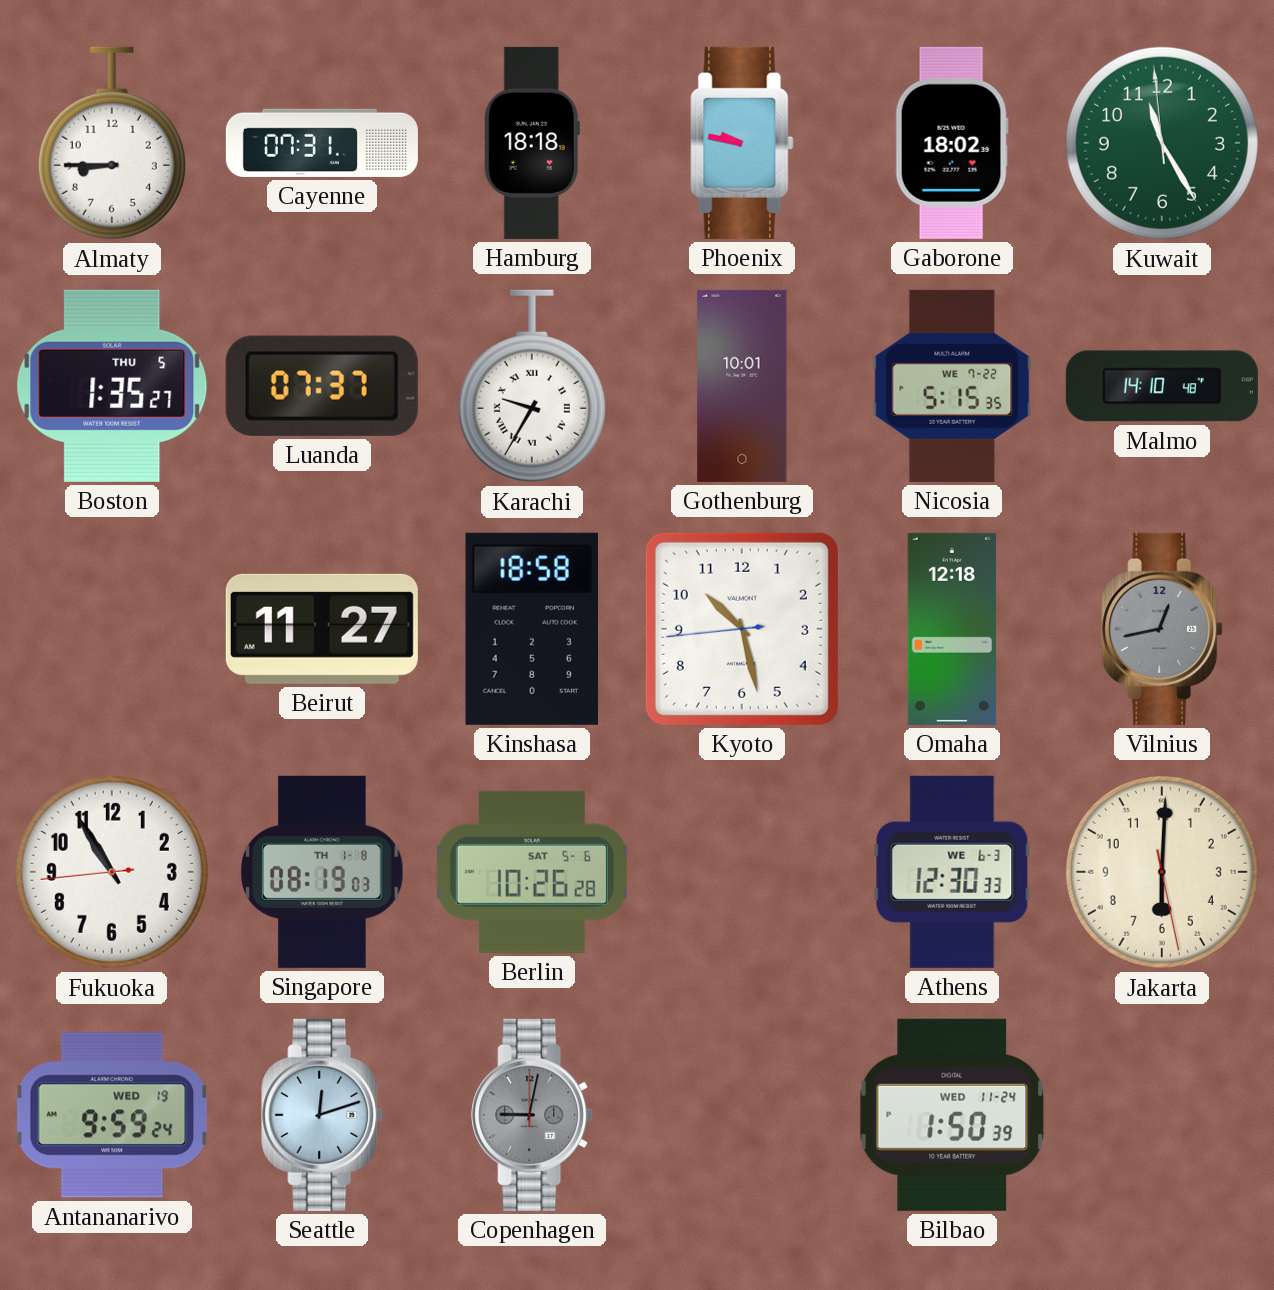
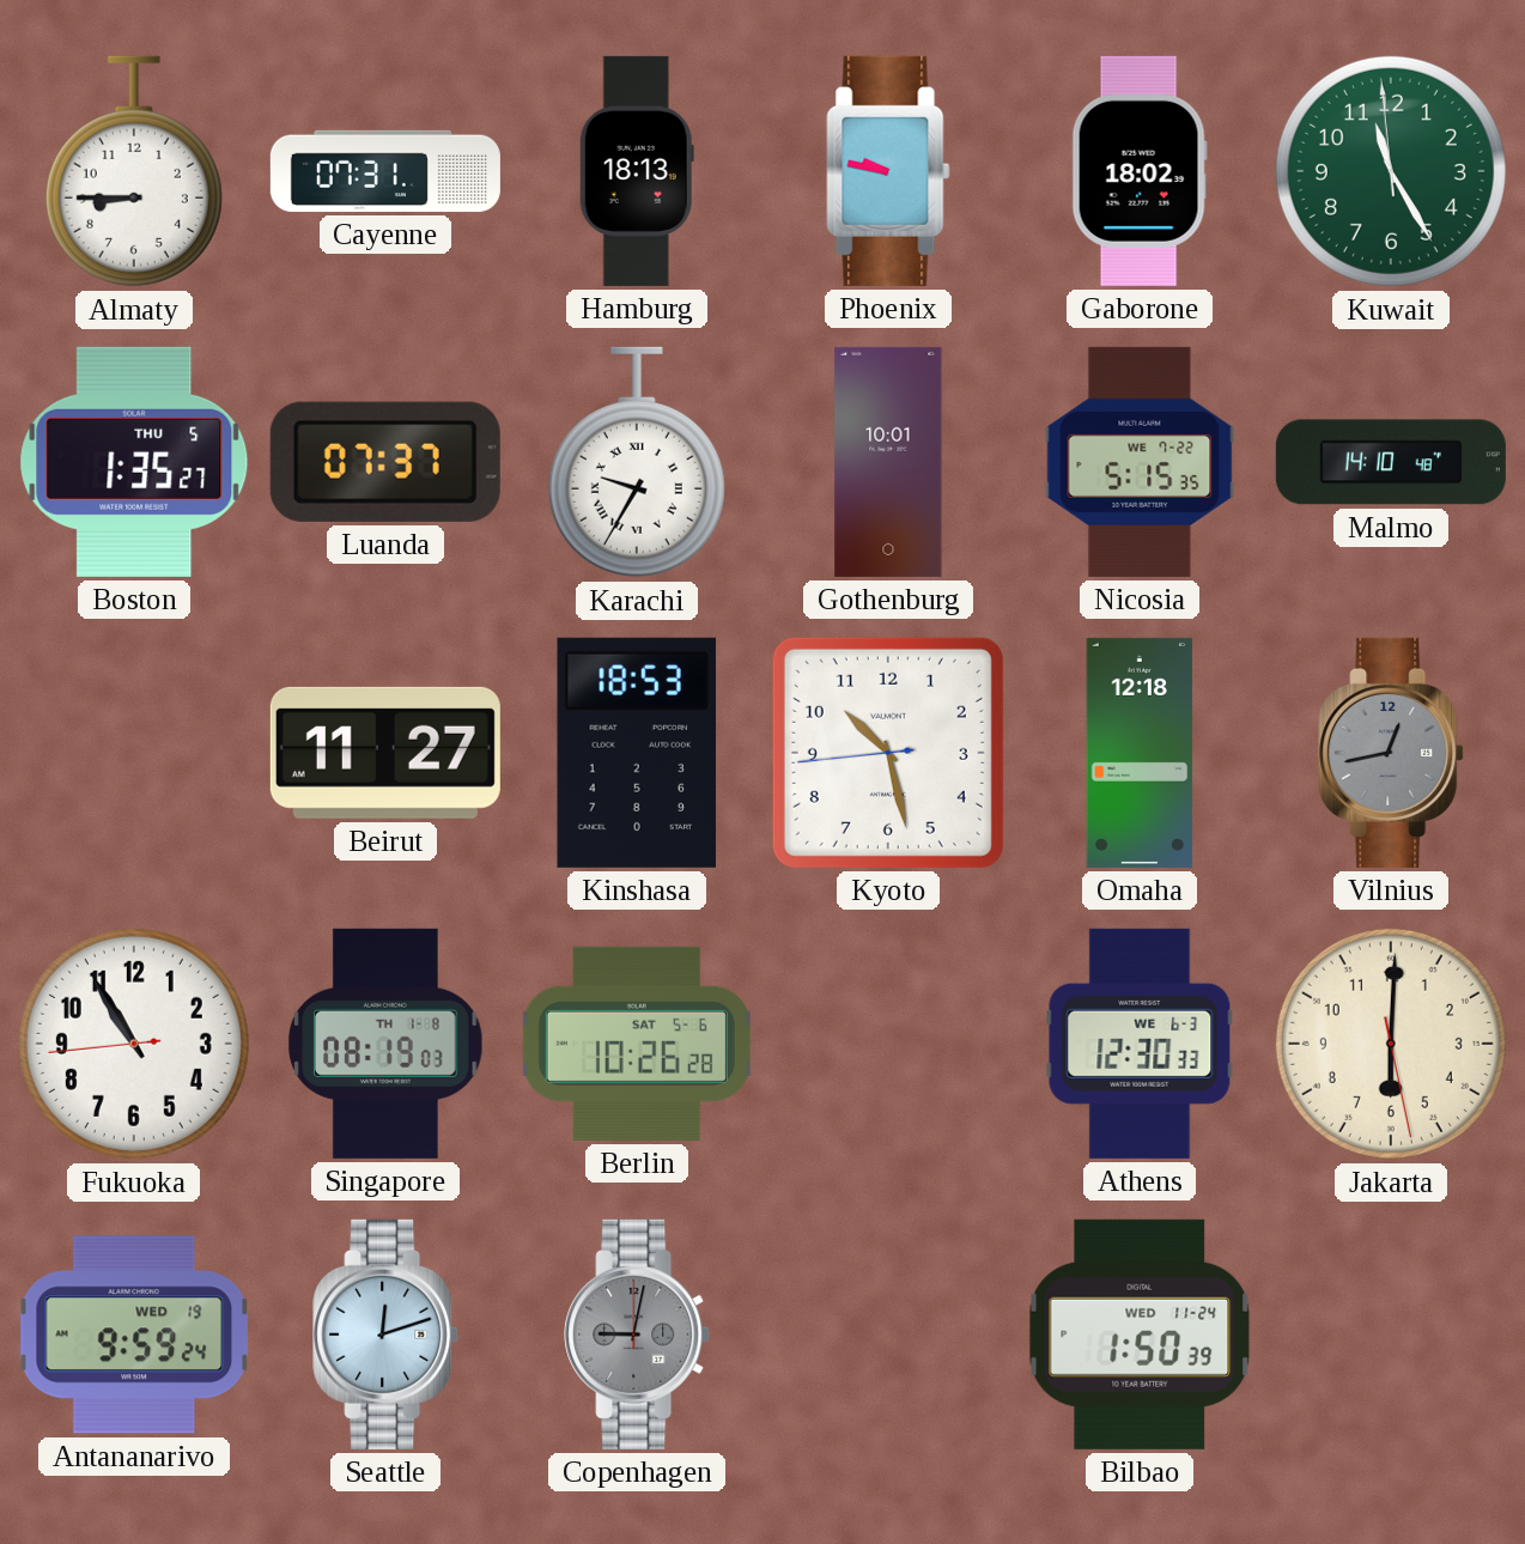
Hamburg: 18:18 -> 18:13 (637, 171)
Kinshasa: 18:58 -> 18:53 (637, 753)
